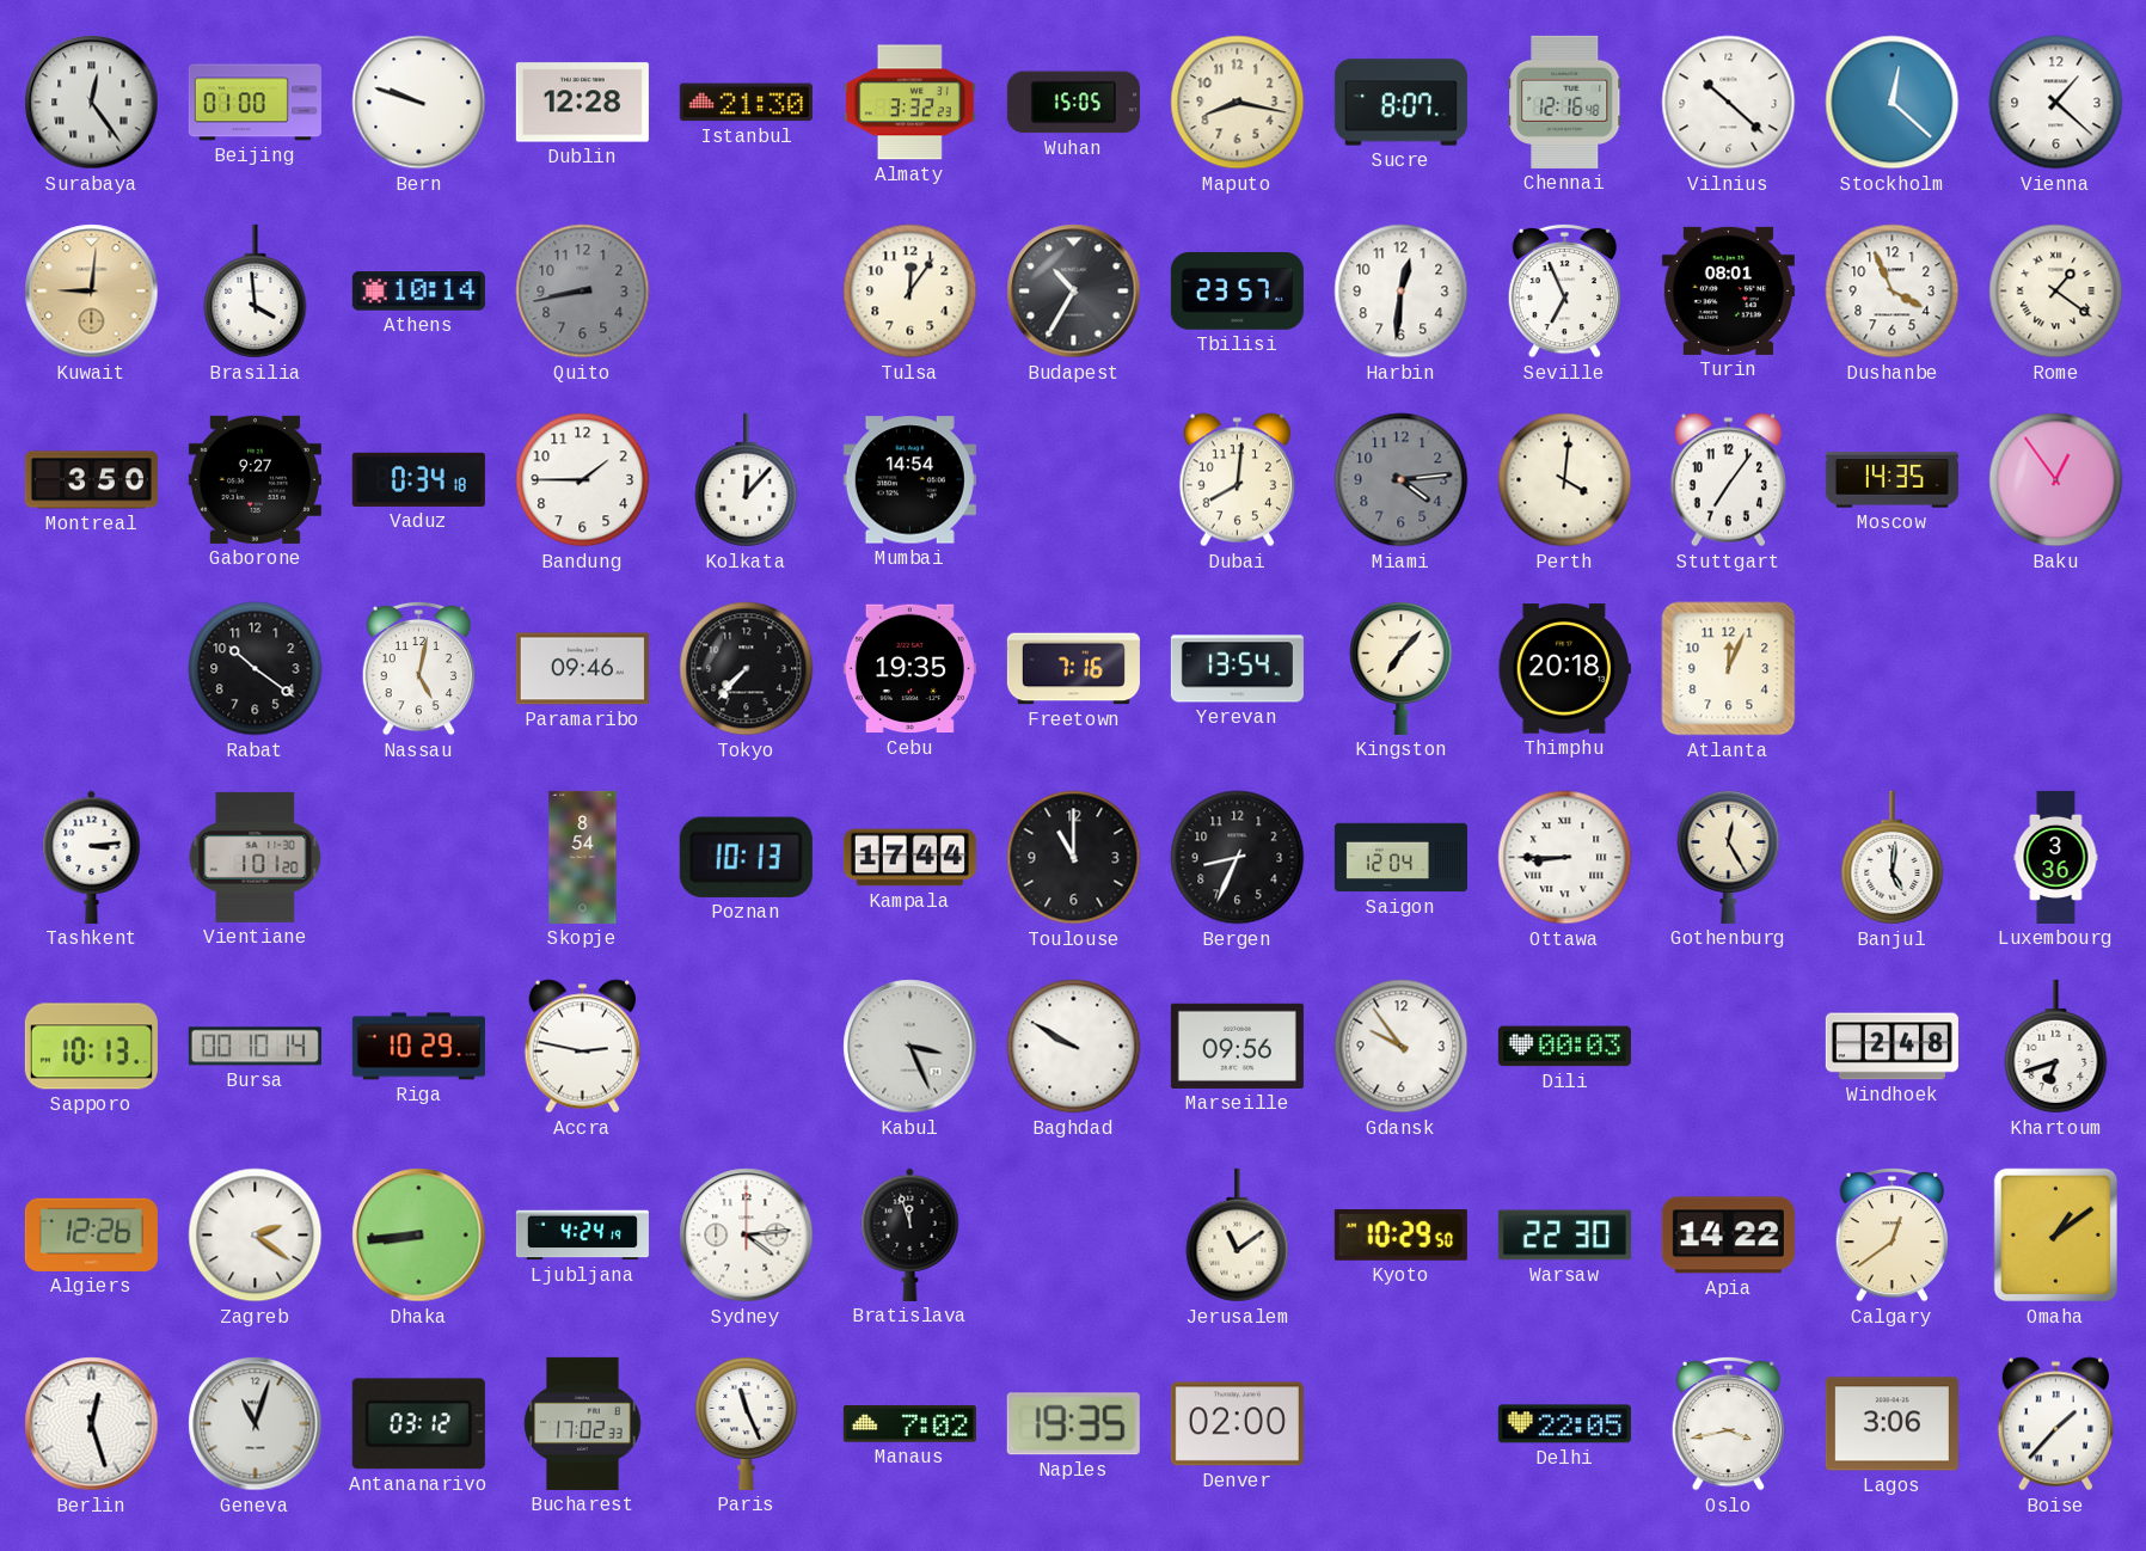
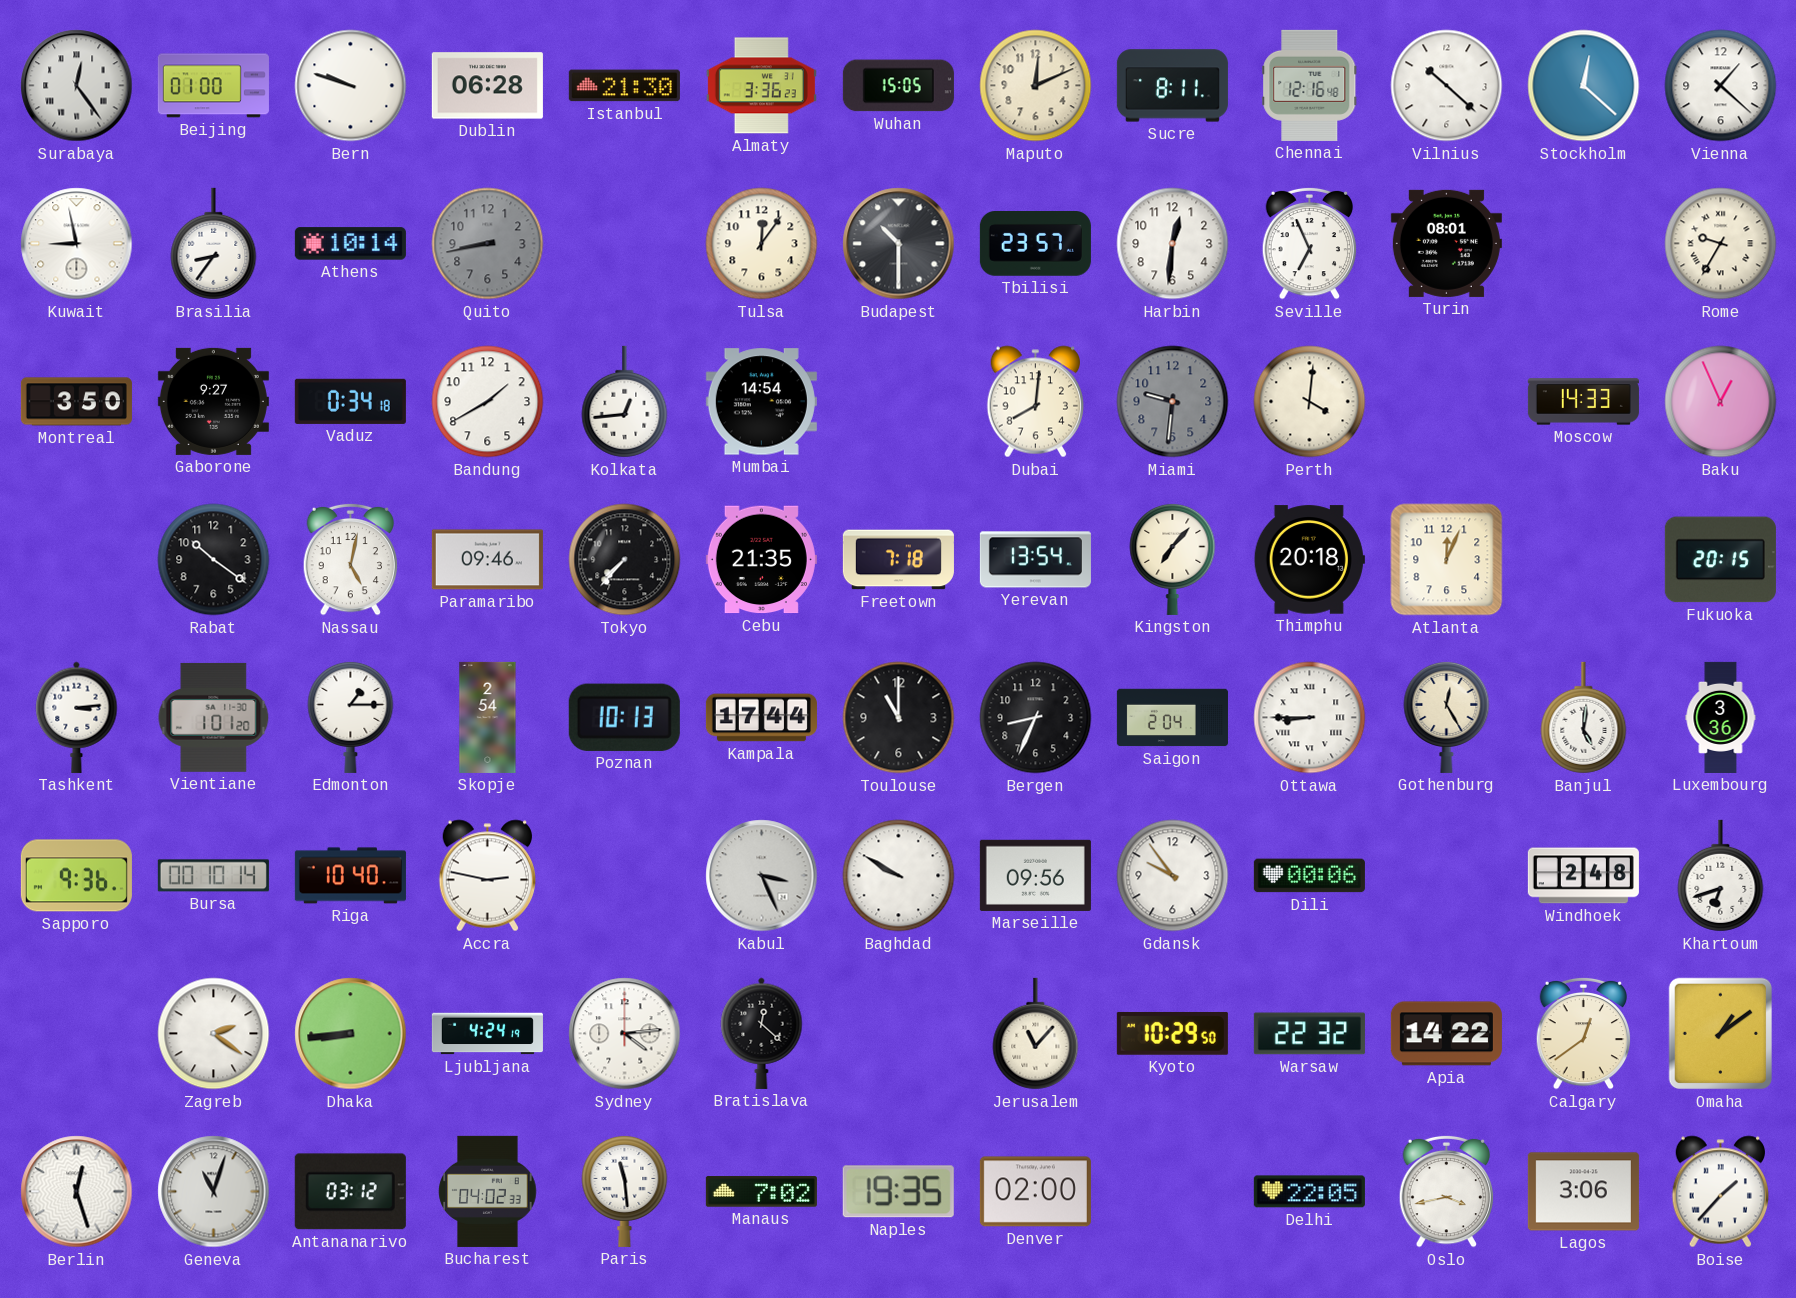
Dublin: 12:28 -> 06:28 (487, 86)
Almaty: 3:32 -> 3:36 (761, 86)
Maputo: 8:17 -> 12:11 (1036, 86)
Sucre: 8:07 -> 8:11 (1172, 86)
Kuwait: 9:01 -> 8:58 (77, 244)
Kuwait dial: champagne -> white (77, 244)
Brasilia: 3:59 -> 8:36 (214, 244)
Budapest: 10:35 -> 10:30 (899, 244)
Dushanbe: 3:56 -> none (1893, 292)
Rome: 1:21 -> 9:35 (1721, 244)
Bandung: 1:45 -> 1:40 (488, 402)
Kolkata: 12:07 -> 12:44 (625, 402)
Miami: 4:14 -> 9:31 (1173, 402)
Stuttgart: 7:06 -> none (1728, 480)
Moscow: 14:35 -> 14:33 (1583, 402)
Baku: 12:54 -> 12:56 (1721, 402)
Cebu: 19:35 -> 21:35 (761, 560)
Freetown: 7:16 -> 7:18 (898, 560)
Fukuoka: none -> 20:15 (1720, 560)
Edmonton: none -> 1:15 (351, 717)
Skopje: 8:54 -> 2:54 (488, 717)
Saigon: 12:04 -> 2:04 (1172, 718)
Sapporo: 10:13 -> 9:36 (76, 876)
Riga: 10:29 -> 10:40 (350, 876)
Dili: 00:03 -> 00:06 (1309, 876)
Algiers: 12:26 -> none (91, 1234)
Bratislava: 11:57 -> 12:22 (762, 1033)
Jerusalem: 11:09 -> 11:07 (1036, 1034)
Warsaw: 22:30 -> 22:32 (1309, 1034)
Bucharest: 17:02 -> 04:02 (488, 1191)
Paris: 11:26 -> 11:29 (625, 1191)
